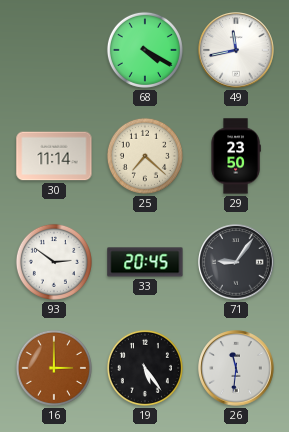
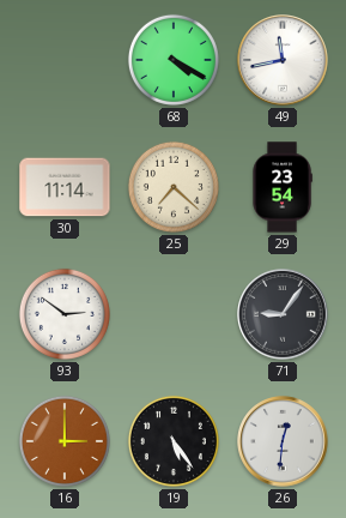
29: 23:50 -> 23:54 (283, 187)
33: 20:45 -> none (145, 262)
26: 11:31 -> 12:31 (283, 441)
